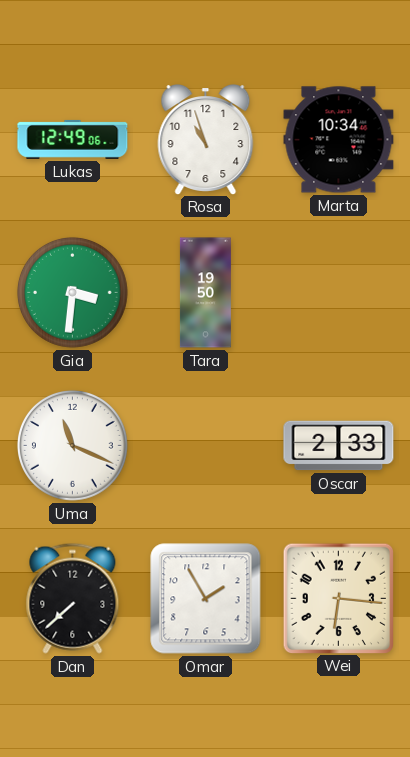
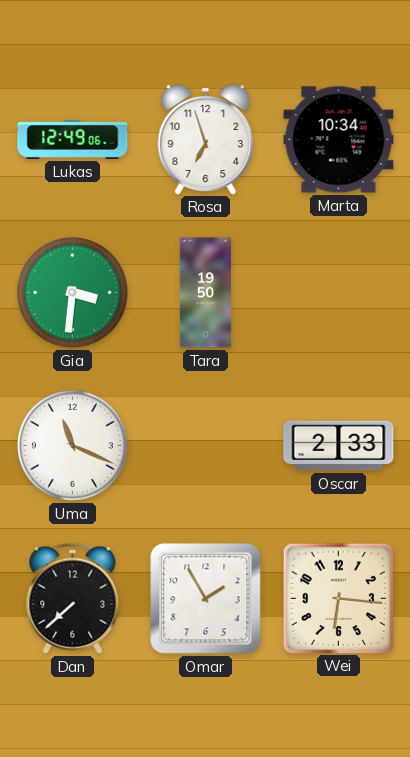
Rosa: 10:57 -> 6:57 (206, 140)
